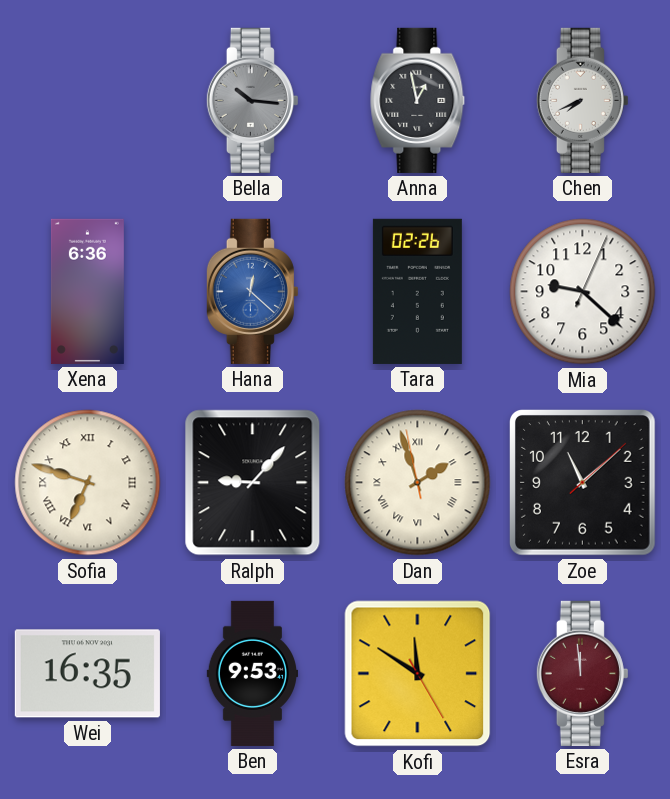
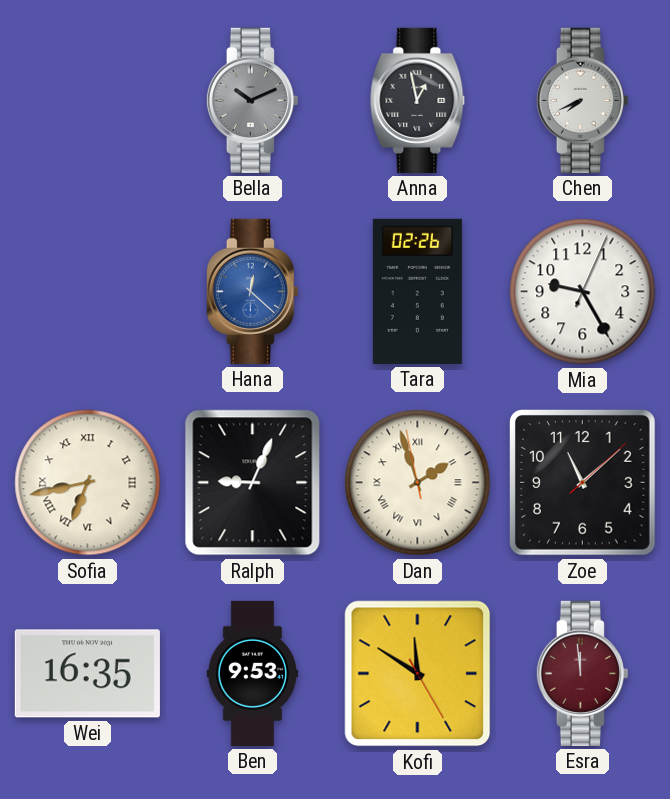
Bella: 10:16 -> 10:11 (252, 100)
Xena: 6:36 -> none (87, 291)
Mia: 9:22 -> 9:25 (583, 292)
Sofia: 6:48 -> 6:43 (88, 483)
Ralph: 9:07 -> 9:04 (253, 483)
